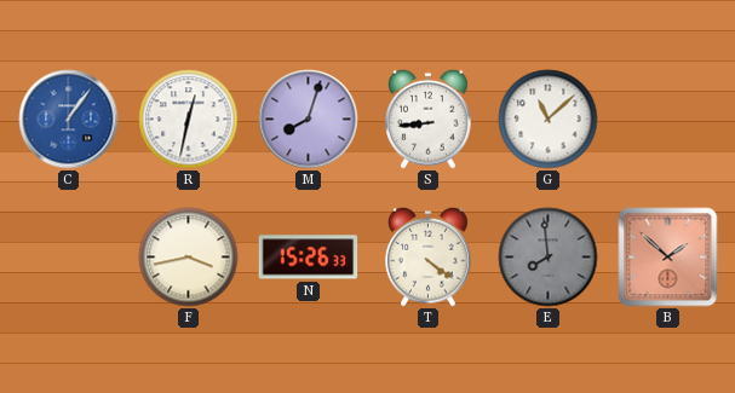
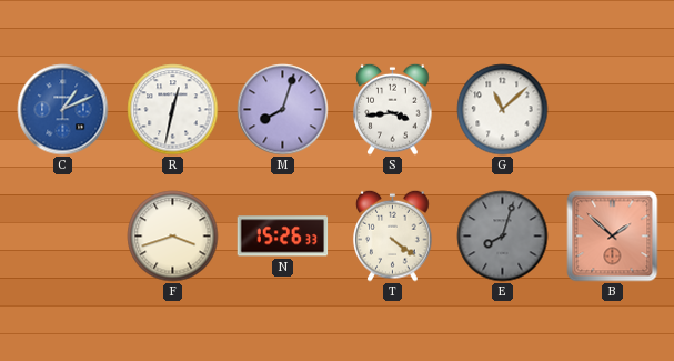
C: 1:06 -> 1:11 (63, 110)
S: 8:44 -> 3:44 (393, 109)
F: 3:43 -> 3:42 (173, 237)
E: 7:59 -> 8:03 (503, 237)
